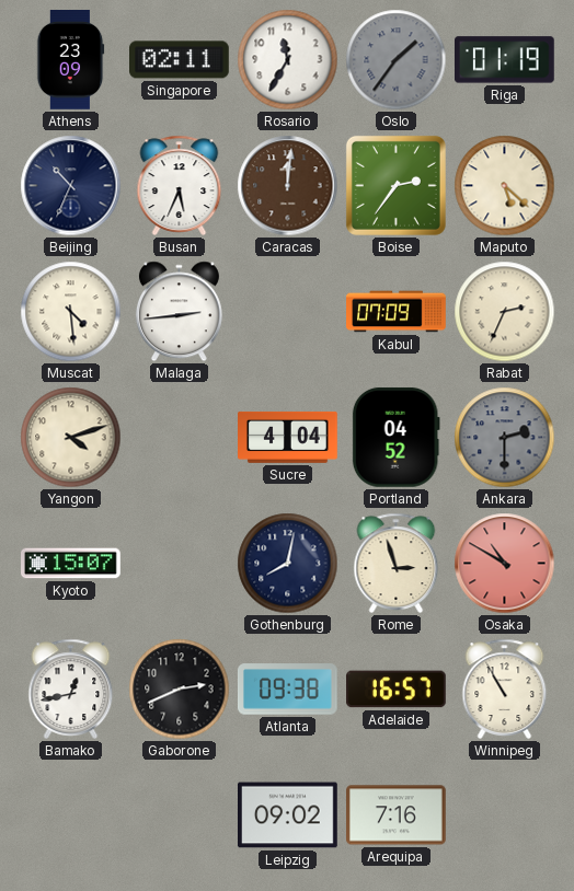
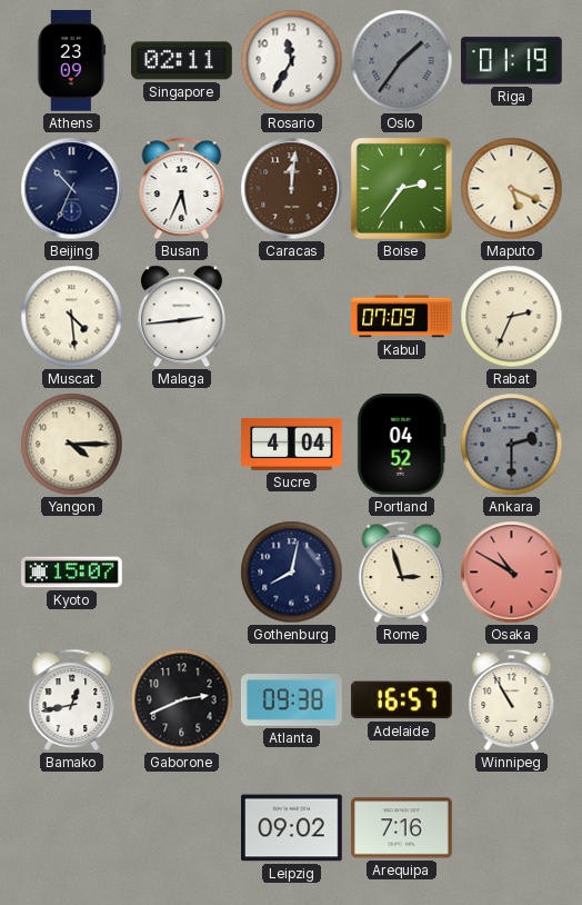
Maputo: 5:22 -> 5:19 (512, 189)
Yangon: 4:12 -> 4:15 (72, 445)
